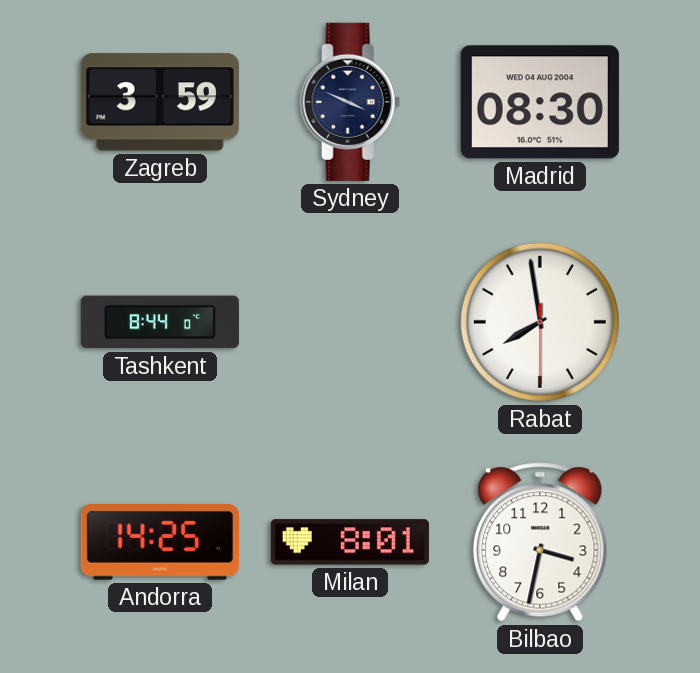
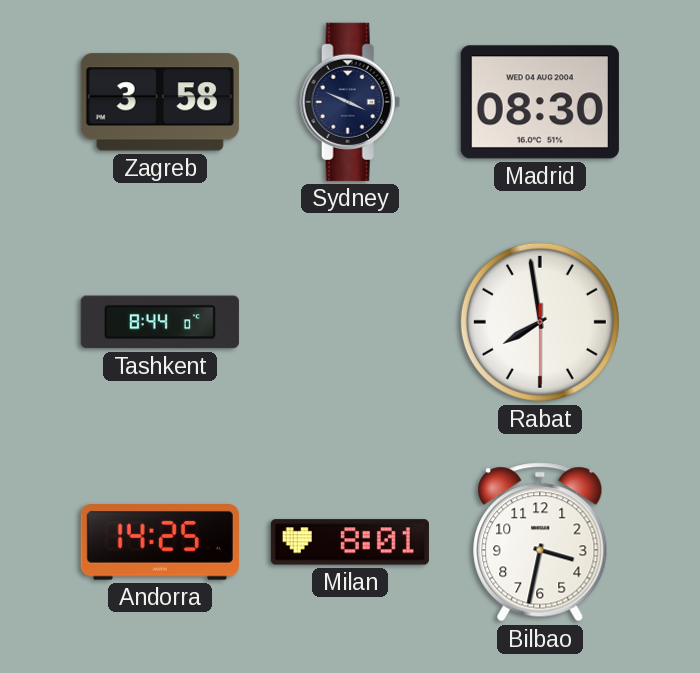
Zagreb: 3:59 -> 3:58 (160, 102)
